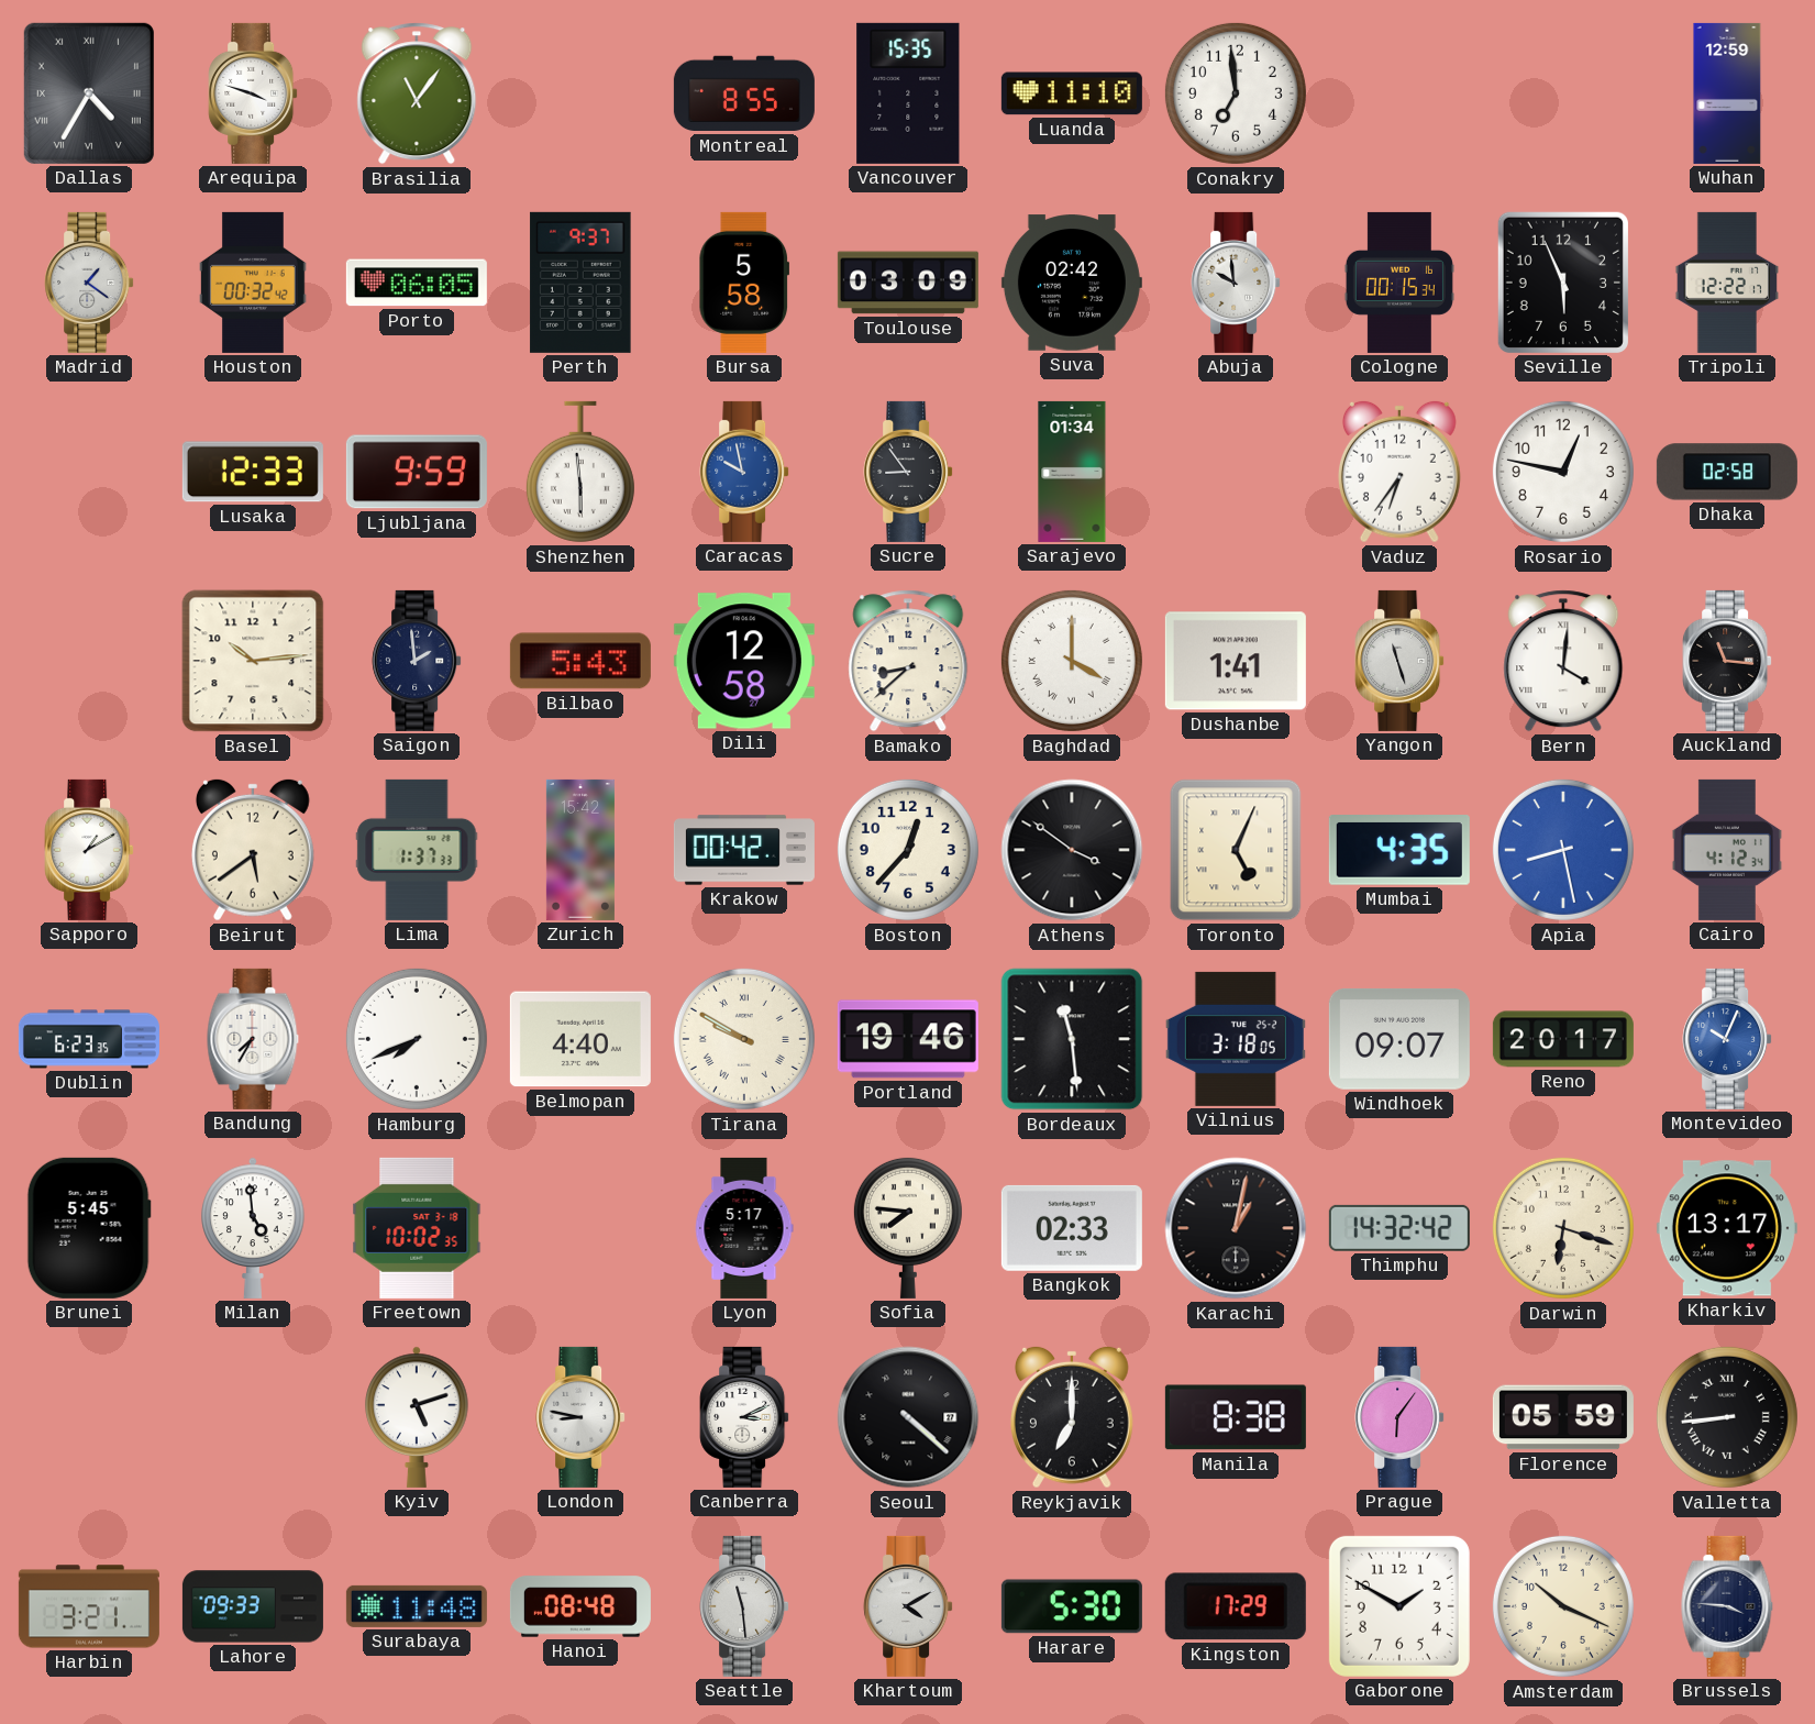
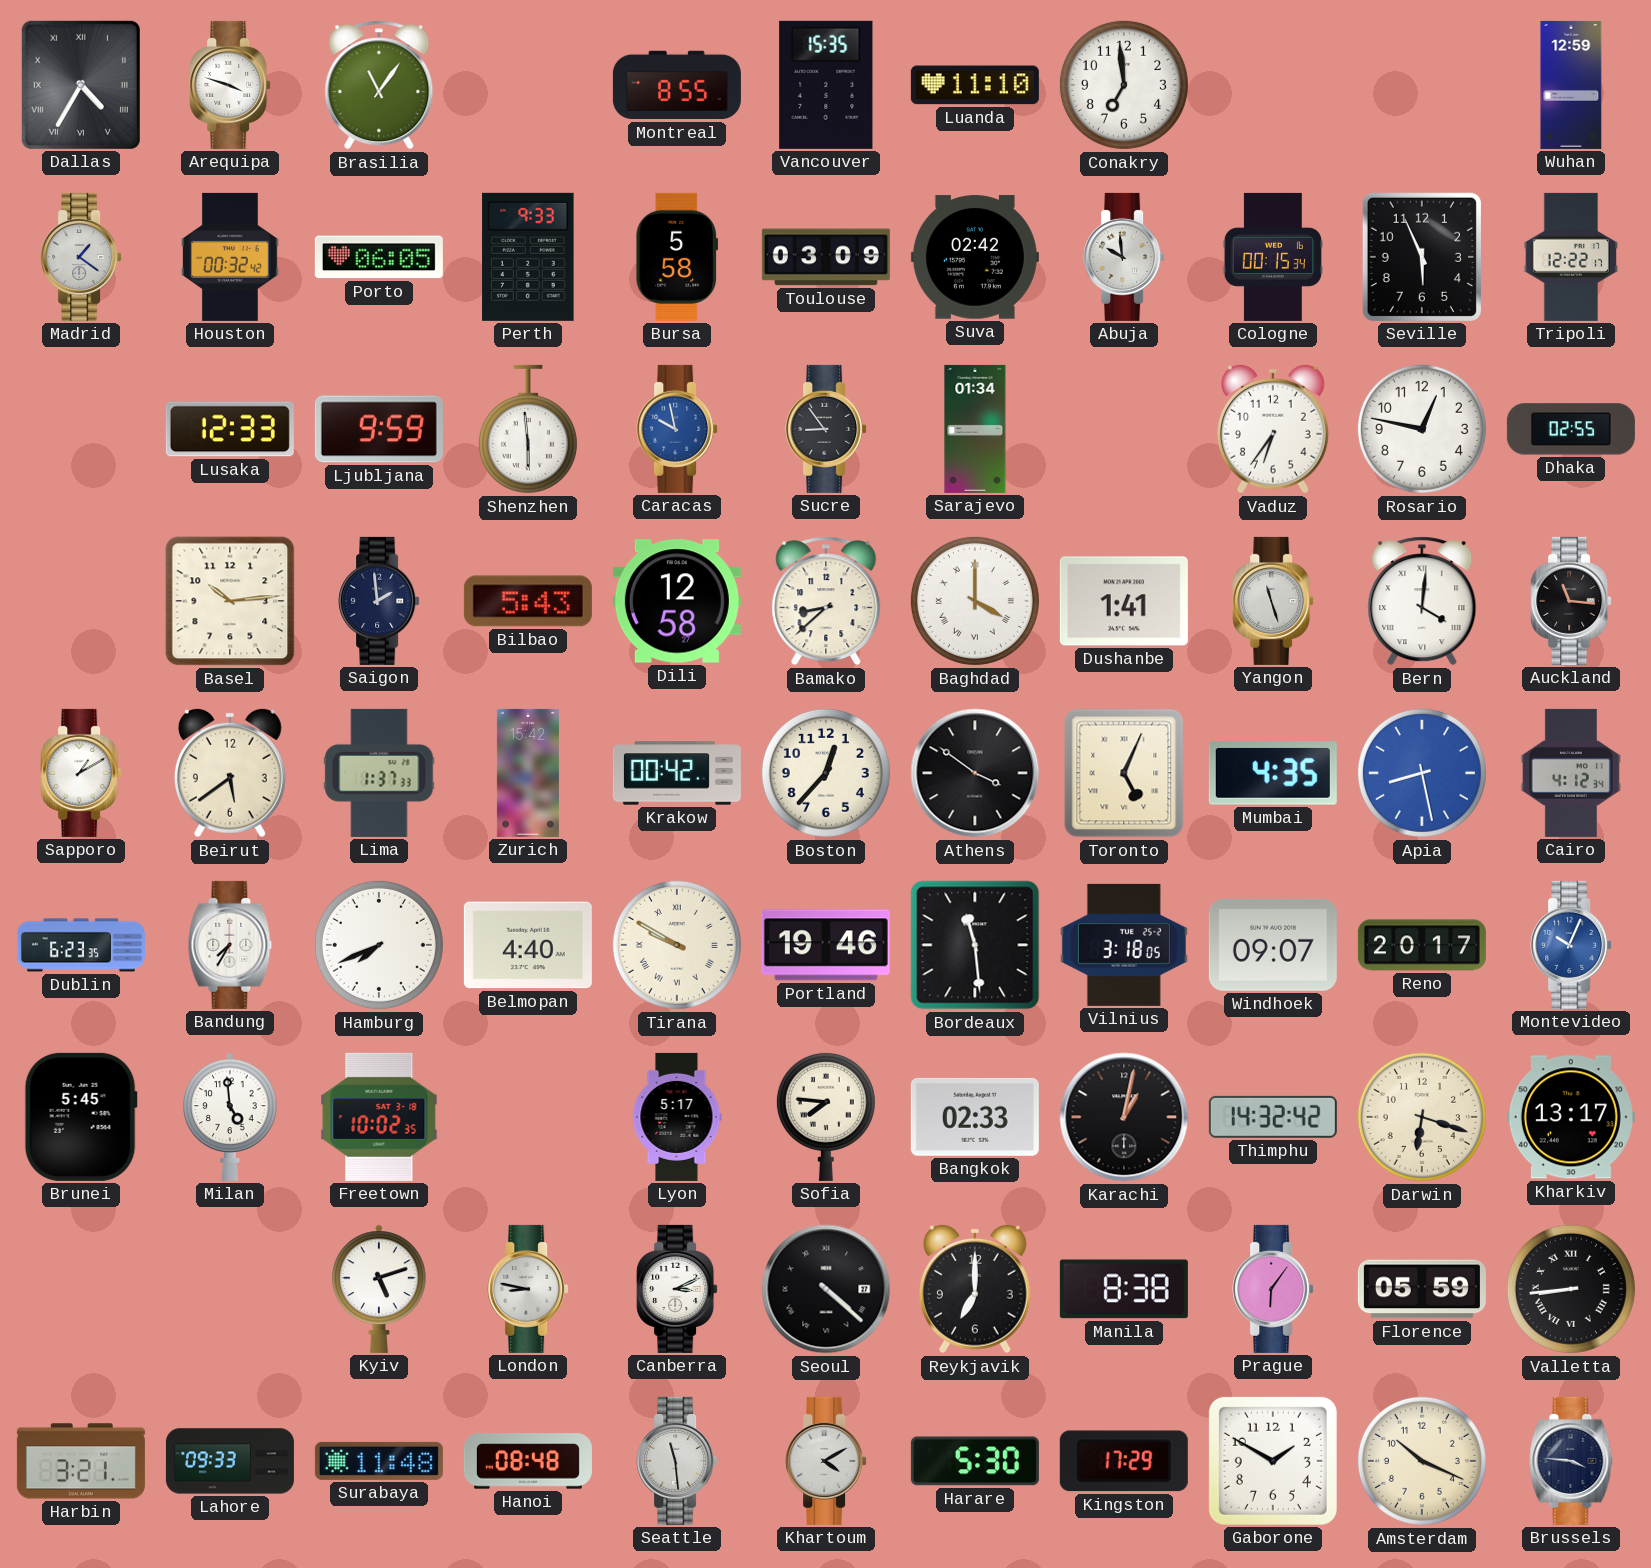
Perth: 9:37 -> 9:33 (528, 257)
Dhaka: 02:58 -> 02:55 (1571, 429)
